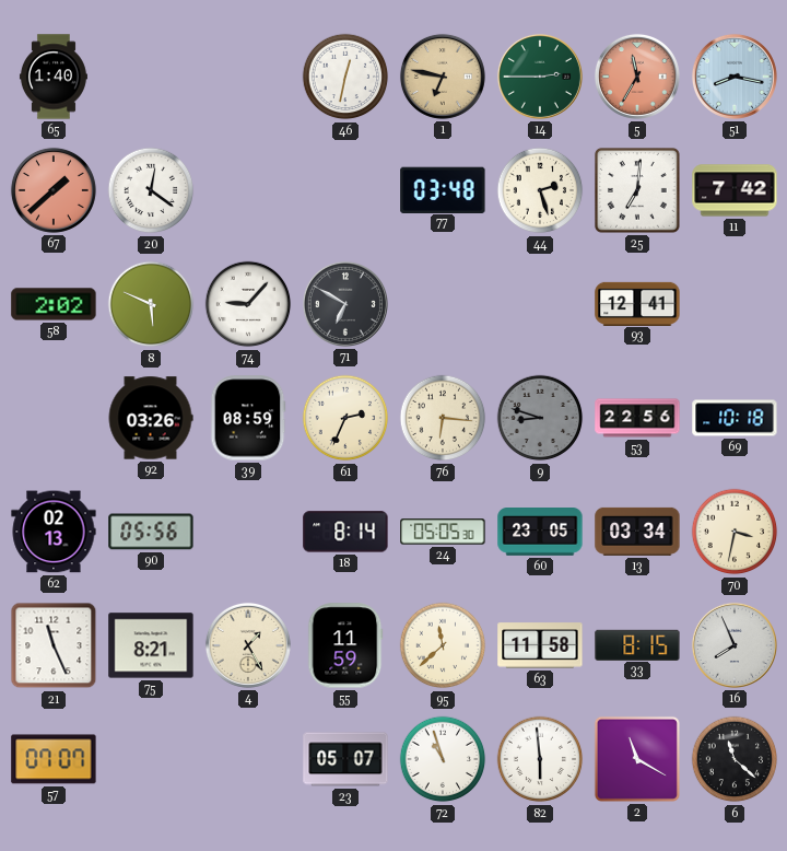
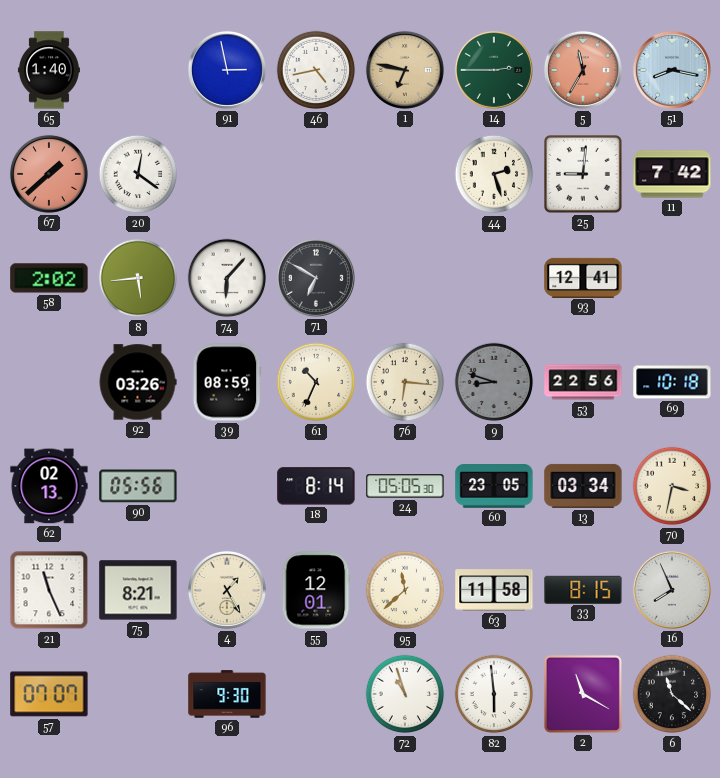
91: none -> 2:58 (227, 70)
46: 12:32 -> 4:43 (316, 70)
77: 03:48 -> none (443, 189)
25: 7:01 -> 9:01 (584, 175)
8: 5:49 -> 5:44 (138, 278)
74: 9:07 -> 6:07 (227, 278)
61: 2:34 -> 10:34 (316, 382)
55: 11:59 -> 12:01 (316, 590)
96: none -> 9:30 (227, 694)
23: 05:07 -> none (345, 759)
